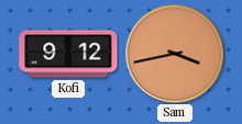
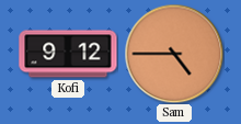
Sam: 3:43 -> 4:45 (174, 54)
